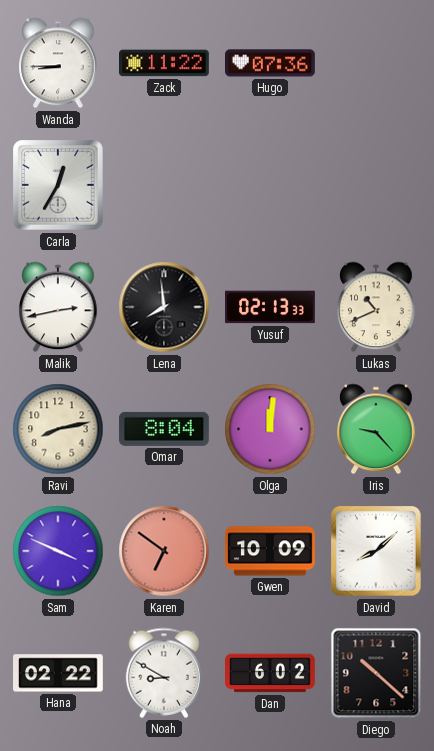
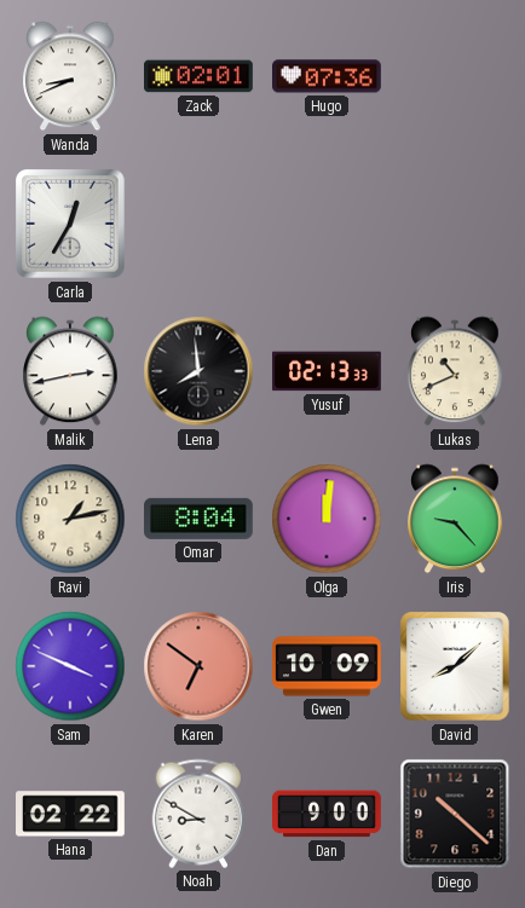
Wanda: 8:45 -> 8:41 (70, 76)
Zack: 11:22 -> 02:01 (200, 76)
Ravi: 8:13 -> 1:13 (70, 519)
Dan: 6:02 -> 9:00 (328, 814)
